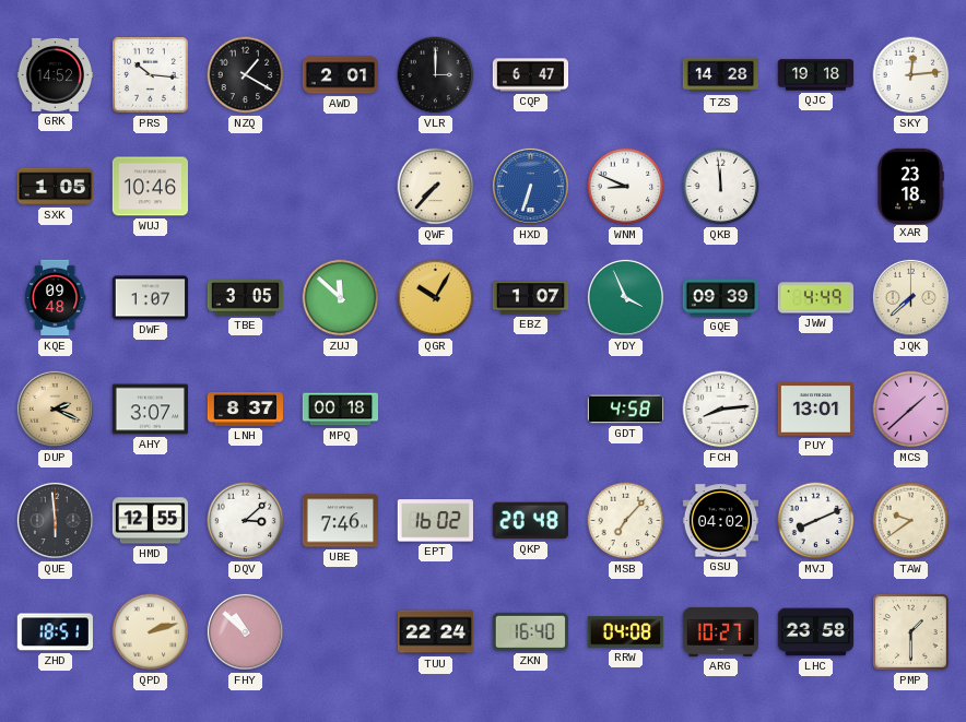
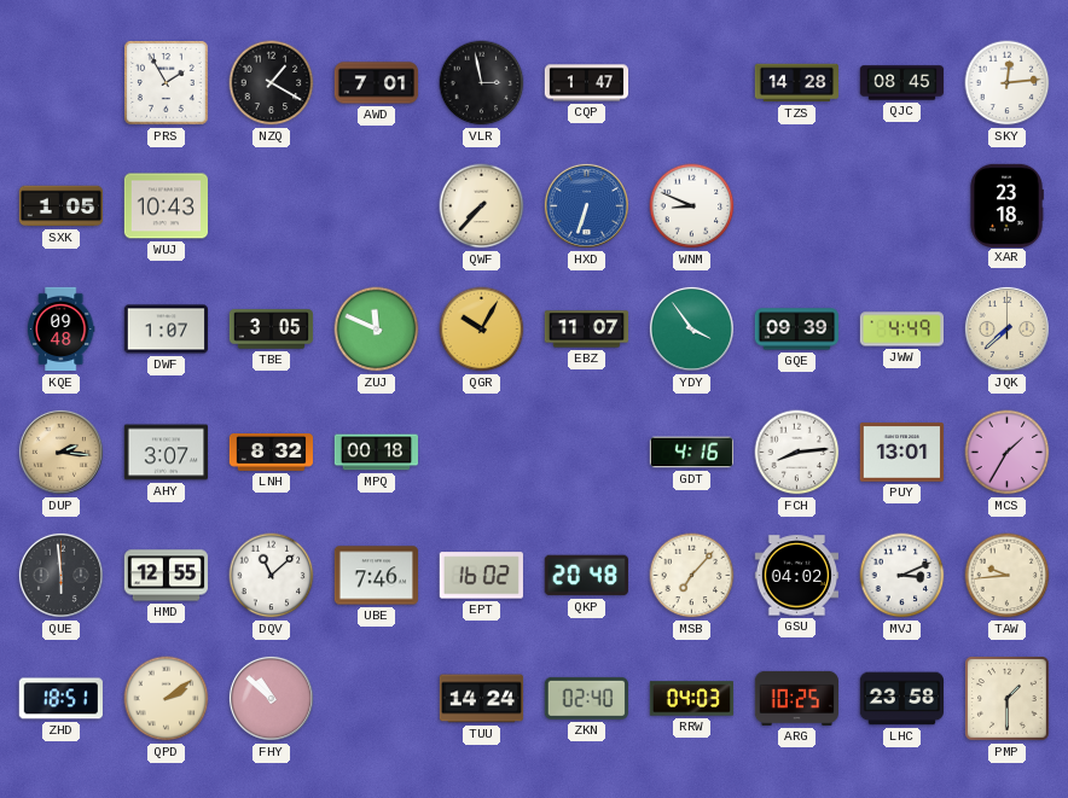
GRK: 14:52 -> none (56, 74)
PRS: 10:16 -> 1:55 (167, 83)
AWD: 2:01 -> 7:01 (377, 83)
VLR: 3:00 -> 2:58 (482, 83)
CQP: 6:47 -> 1:47 (587, 83)
QJC: 19:18 -> 08:45 (902, 83)
WUJ: 10:46 -> 10:43 (166, 206)
QKB: 11:59 -> none (721, 187)
ZUJ: 11:52 -> 11:49 (377, 330)
EBZ: 1:07 -> 11:07 (587, 330)
YDY: 3:56 -> 3:54 (691, 328)
DUP: 2:19 -> 2:16 (60, 452)
LNH: 8:37 -> 8:32 (272, 453)
GDT: 4:58 -> 4:16 (691, 453)
MCS: 1:38 -> 1:35 (1008, 453)
DQV: 3:08 -> 11:08 (272, 576)
MVJ: 8:11 -> 3:11 (902, 576)
TAW: 9:39 -> 9:44 (1008, 576)
QPD: 2:12 -> 2:09 (167, 699)
TUU: 22:24 -> 14:24 (482, 699)
ZKN: 16:40 -> 02:40 (586, 698)
RRW: 04:08 -> 04:03 (691, 699)
ARG: 10:27 -> 10:25 (796, 698)
